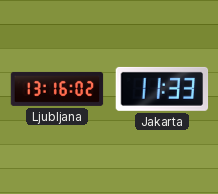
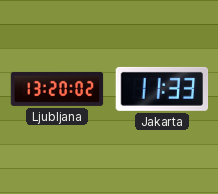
Ljubljana: 13:16 -> 13:20 (57, 89)
